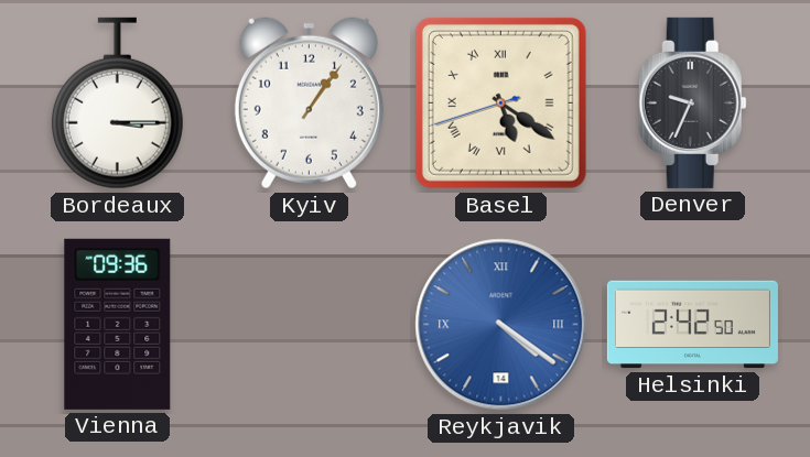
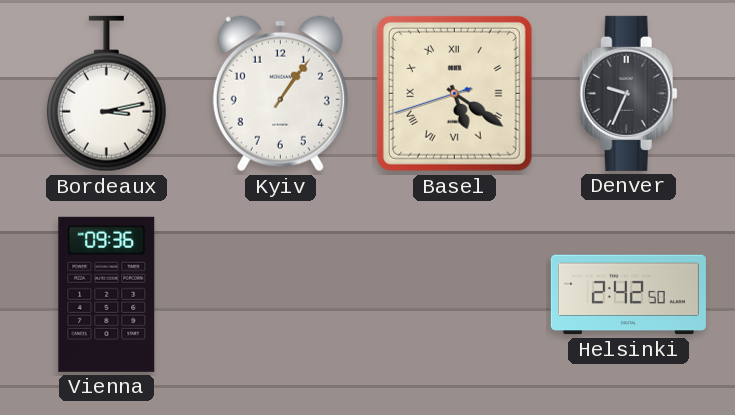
Bordeaux: 3:15 -> 3:13 (106, 94)
Reykjavik: 4:21 -> none (501, 325)
